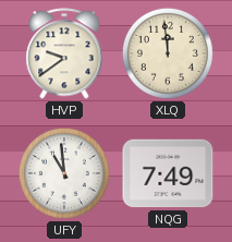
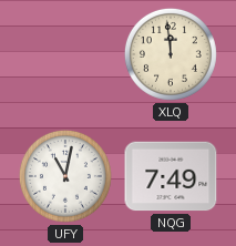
HVP: 9:39 -> none (64, 53)
UFY: 10:59 -> 11:02 (65, 176)
